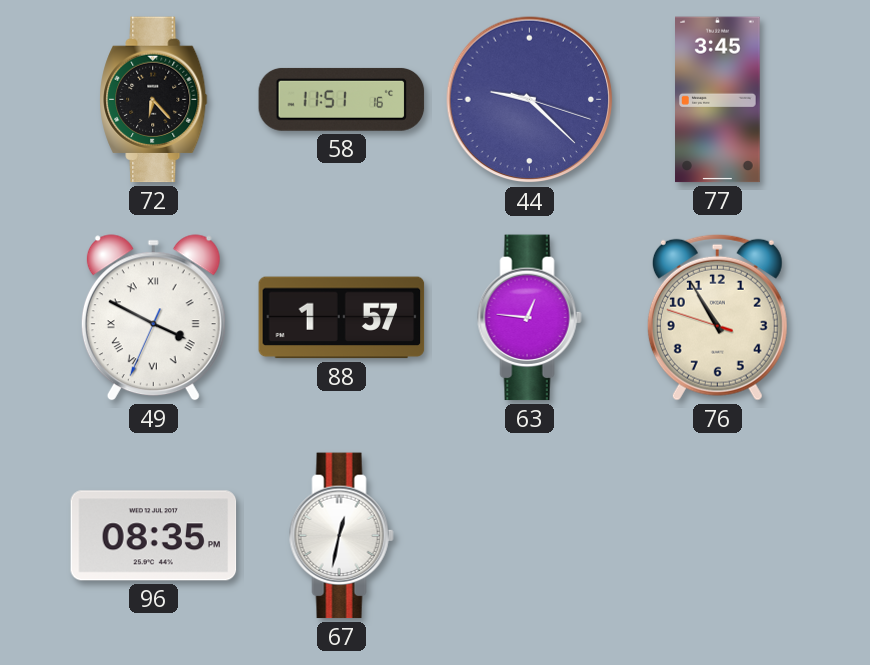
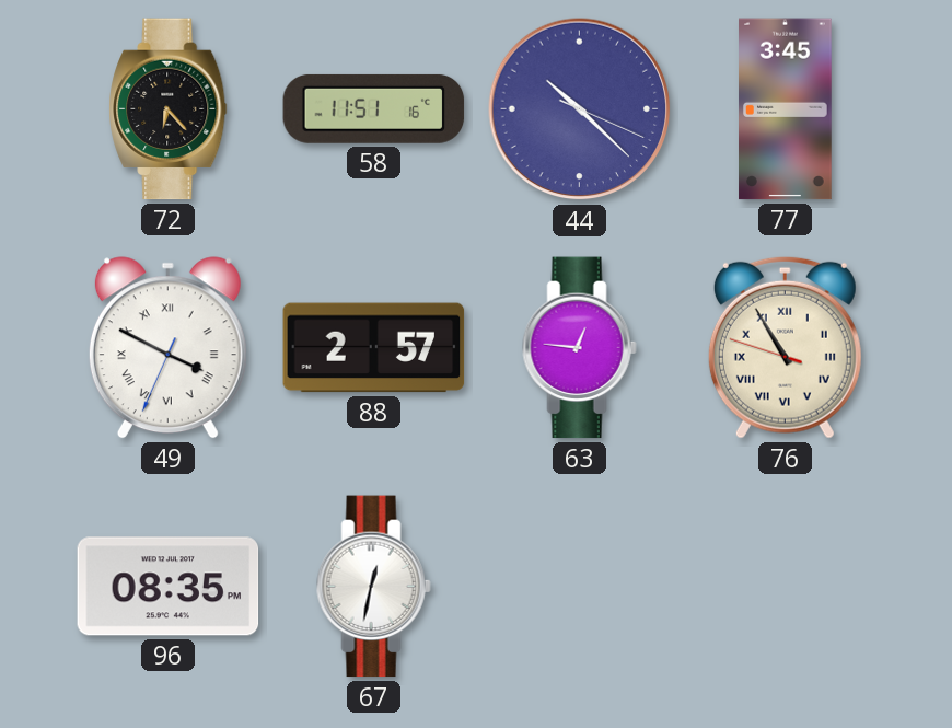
44: 9:22 -> 10:22 (580, 109)
88: 1:57 -> 2:57 (374, 348)
76 numerals: Arabic -> Roman (785, 347)
